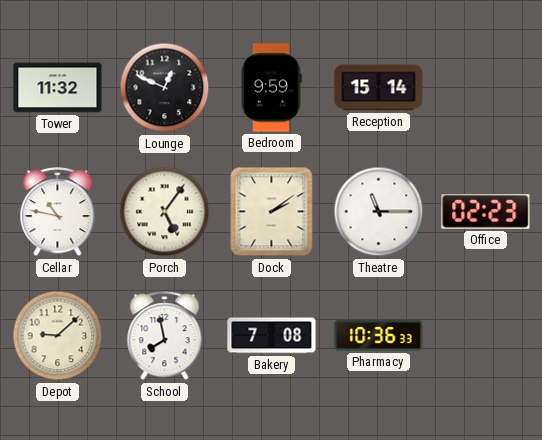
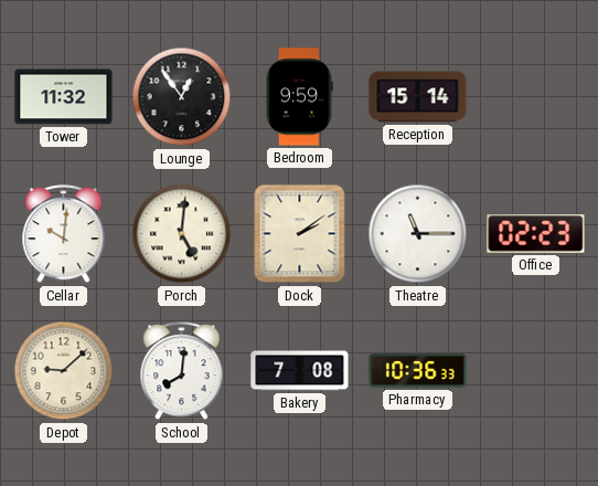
Lounge: 12:49 -> 12:54 (182, 97)
Cellar: 10:47 -> 10:01 (64, 234)
Porch: 5:06 -> 5:01 (182, 234)
School: 7:58 -> 8:01 (182, 371)
